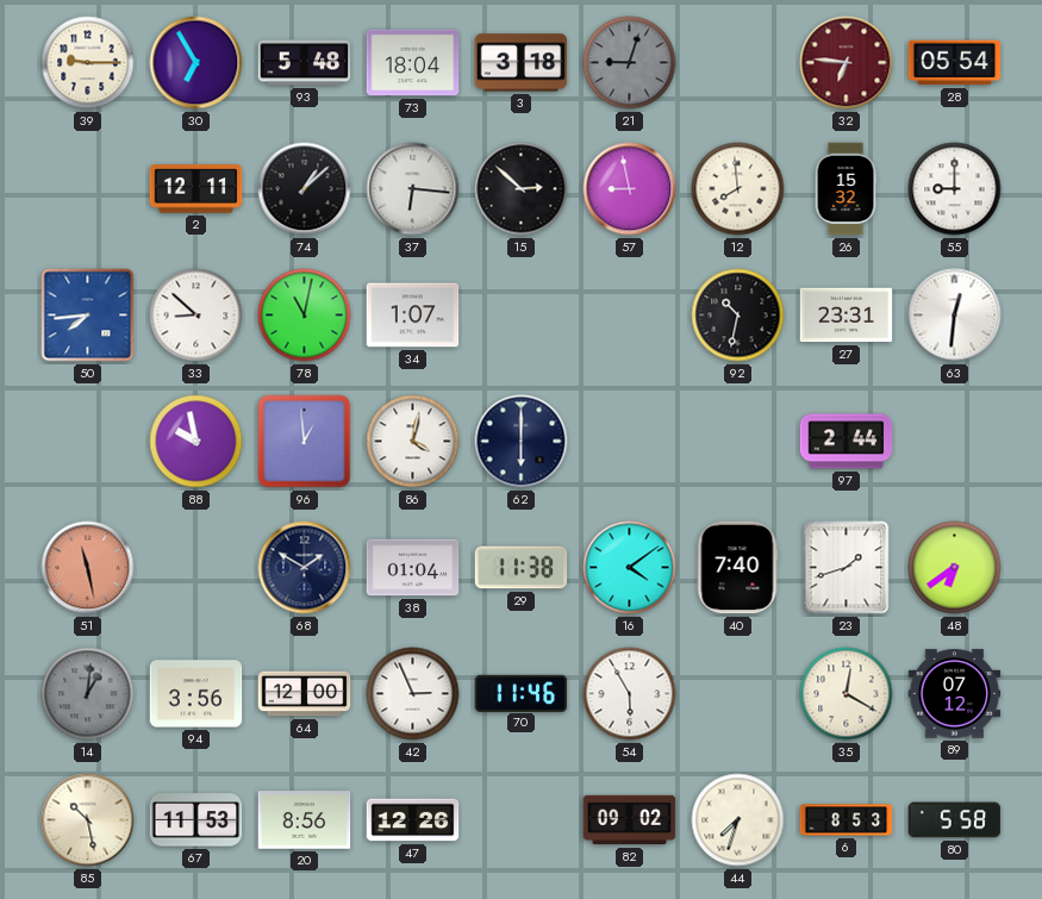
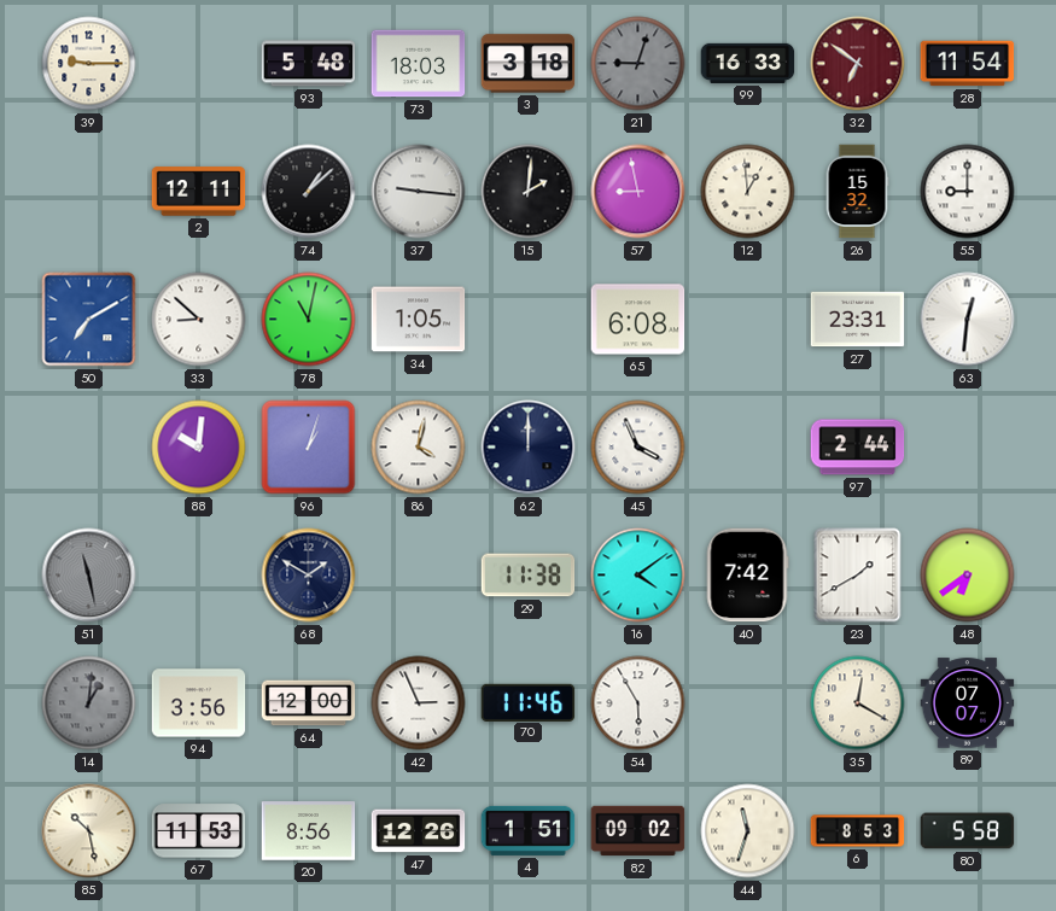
30: 6:55 -> none (196, 63)
73: 18:04 -> 18:03 (419, 64)
99: none -> 16:33 (748, 63)
32: 6:46 -> 6:51 (858, 64)
28: 05:54 -> 11:54 (968, 64)
37: 6:16 -> 9:16 (419, 192)
15: 2:52 -> 2:01 (529, 192)
12: 7:59 -> 12:59 (748, 192)
50: 7:44 -> 7:10 (89, 320)
34: 1:07 -> 1:05 (419, 320)
65: none -> 6:08 (638, 320)
92: 10:32 -> none (738, 316)
88: 9:58 -> 10:01 (199, 448)
96: 12:59 -> 1:03 (309, 448)
62: 6:00 -> 12:00 (529, 448)
45: none -> 3:56 (638, 448)
51 dial: salmon -> grey (89, 576)
38: 01:04 -> none (413, 568)
40: 7:40 -> 7:42 (747, 576)
23: 1:42 -> 1:40 (858, 576)
89: 07:12 -> 07:07 (968, 703)
4: none -> 1:51 (529, 830)
44: 7:33 -> 11:33 (748, 831)
